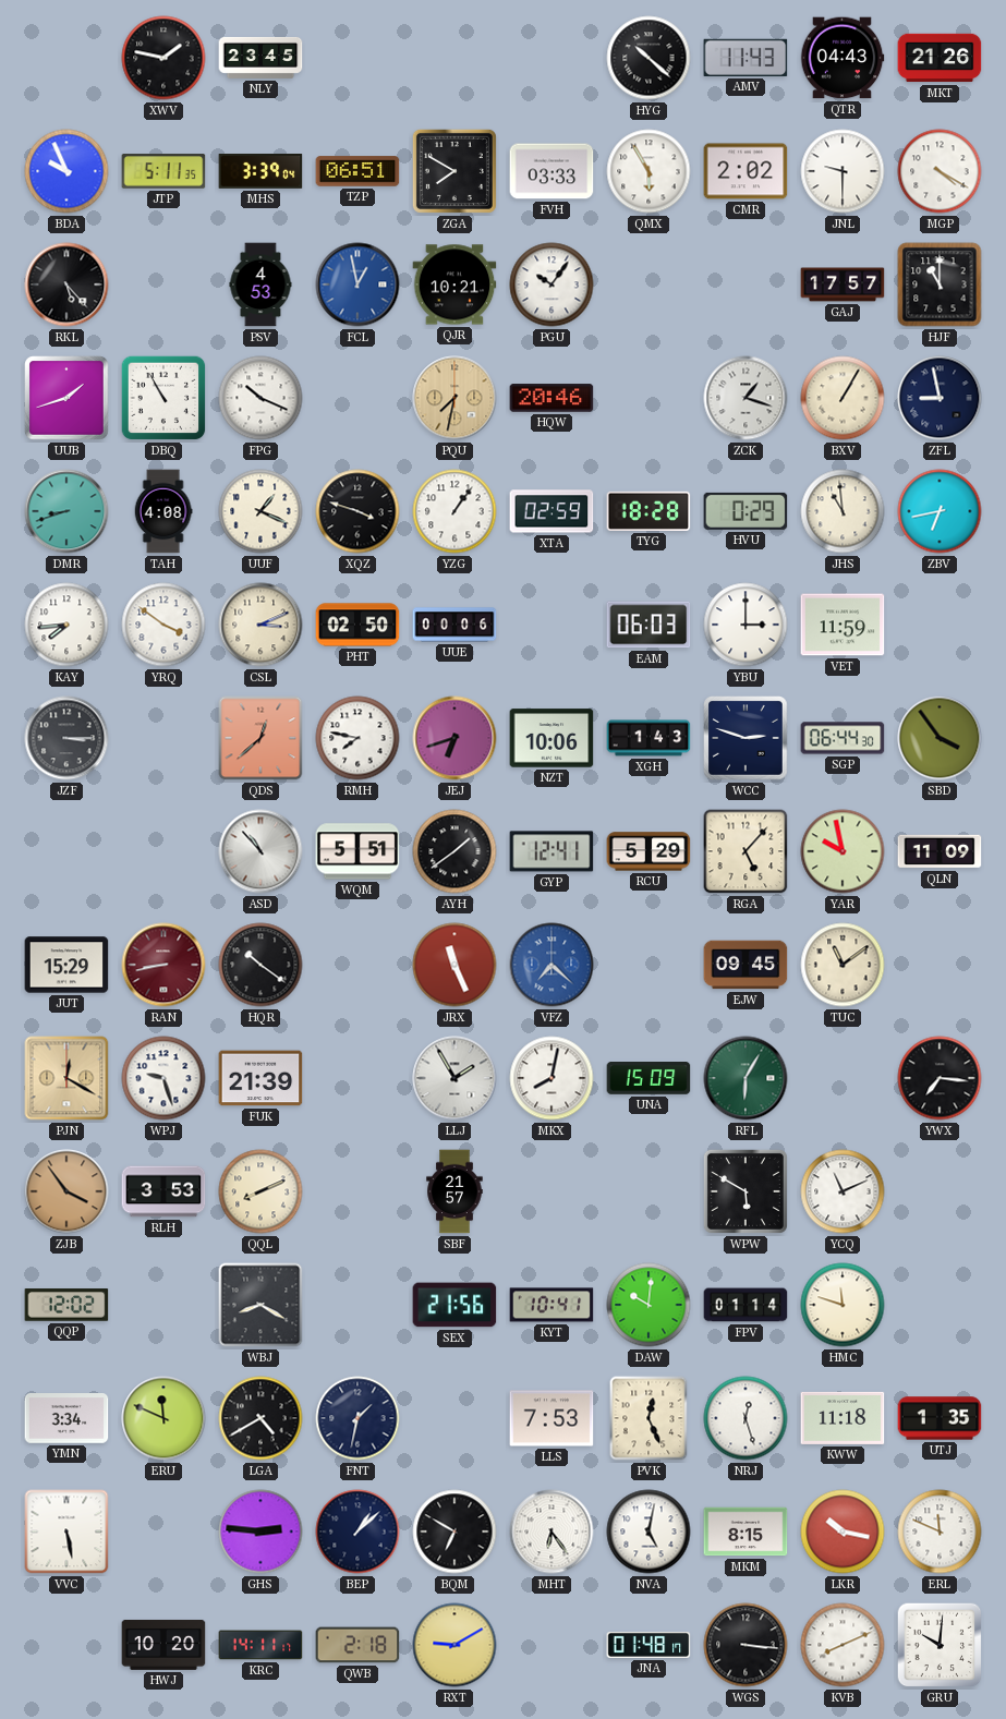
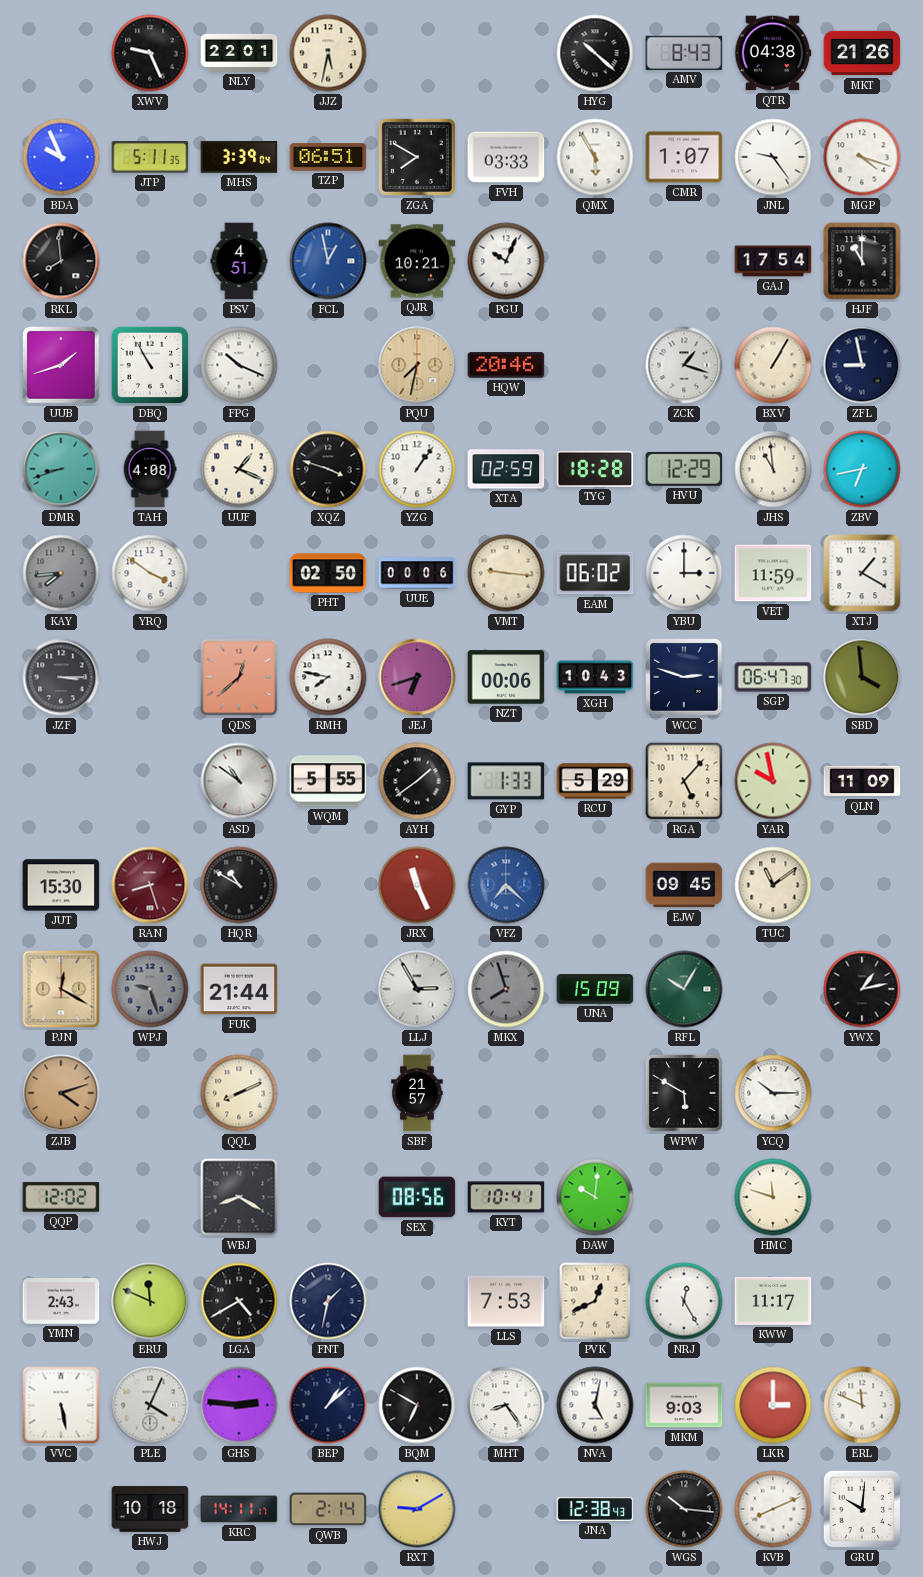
XWV: 1:47 -> 9:26 (150, 53)
NLY: 23:45 -> 22:01 (239, 53)
JJZ: none -> 5:32 (328, 53)
AMV: 11:43 -> 8:43 (684, 53)
QTR: 04:43 -> 04:38 (773, 53)
CMR: 2:02 -> 1:07 (684, 157)
JNL: 9:30 -> 9:24 (773, 157)
MGP: 4:20 -> 4:18 (862, 157)
RKL: 5:23 -> 7:59 (61, 261)
PSV: 4:53 -> 4:51 (239, 261)
PGU: 10:06 -> 10:04 (506, 261)
GAJ: 17:57 -> 17:54 (773, 261)
HVU: 0:29 -> 12:29 (684, 469)
KAY dial: white -> grey (61, 573)
CSL: 3:11 -> none (260, 625)
VMT: none -> 9:16 (506, 573)
EAM: 06:03 -> 06:02 (595, 573)
XTJ: none -> 1:20 (862, 573)
NZT: 10:06 -> 00:06 (506, 677)
XGH: 1:43 -> 10:43 (595, 677)
SGP: 06:44 -> 06:47 (773, 677)
SBD: 3:54 -> 3:59 (862, 677)
ASD: 10:53 -> 10:51 (239, 781)
WQM: 5:51 -> 5:55 (328, 781)
GYP: 12:41 -> 1:33 (506, 781)
JUT: 15:29 -> 15:30 (61, 885)
RAN: 8:43 -> 8:27 (150, 885)
HQR: 10:21 -> 10:50 (239, 885)
WPJ dial: white -> grey (150, 989)
FUK: 21:39 -> 21:44 (239, 989)
LLJ: 1:55 -> 2:55 (417, 989)
MKX: 8:02 -> 7:57 (506, 989)
MKX dial: white -> grey (506, 989)
RFL: 6:05 -> 10:05 (684, 989)
YWX: 7:16 -> 1:13 (862, 989)
ZJB: 3:54 -> 4:12 (61, 1093)
RLH: 3:53 -> none (163, 1191)
YCQ: 11:11 -> 10:15 (773, 1093)
SEX: 21:56 -> 08:56 (417, 1197)
FPV: 01:14 -> none (746, 1305)
YMN: 3:34 -> 2:43 (61, 1301)
PVK: 12:26 -> 12:41 (595, 1301)
NRJ: 12:27 -> 12:25 (684, 1301)
KWW: 11:18 -> 11:17 (773, 1301)
UTJ: 1:35 -> none (940, 1418)
PLE: none -> 4:04 (150, 1405)
MHT: 6:24 -> 8:24 (506, 1405)
MKM: 8:15 -> 9:03 (684, 1405)
LKR: 10:17 -> 3:00 (773, 1405)
HWJ: 10:20 -> 10:18 (150, 1509)
QWB: 2:18 -> 2:14 (328, 1509)
JNA: 01:48 -> 12:38 (595, 1509)
WGS: 3:16 -> 10:16 (684, 1509)
